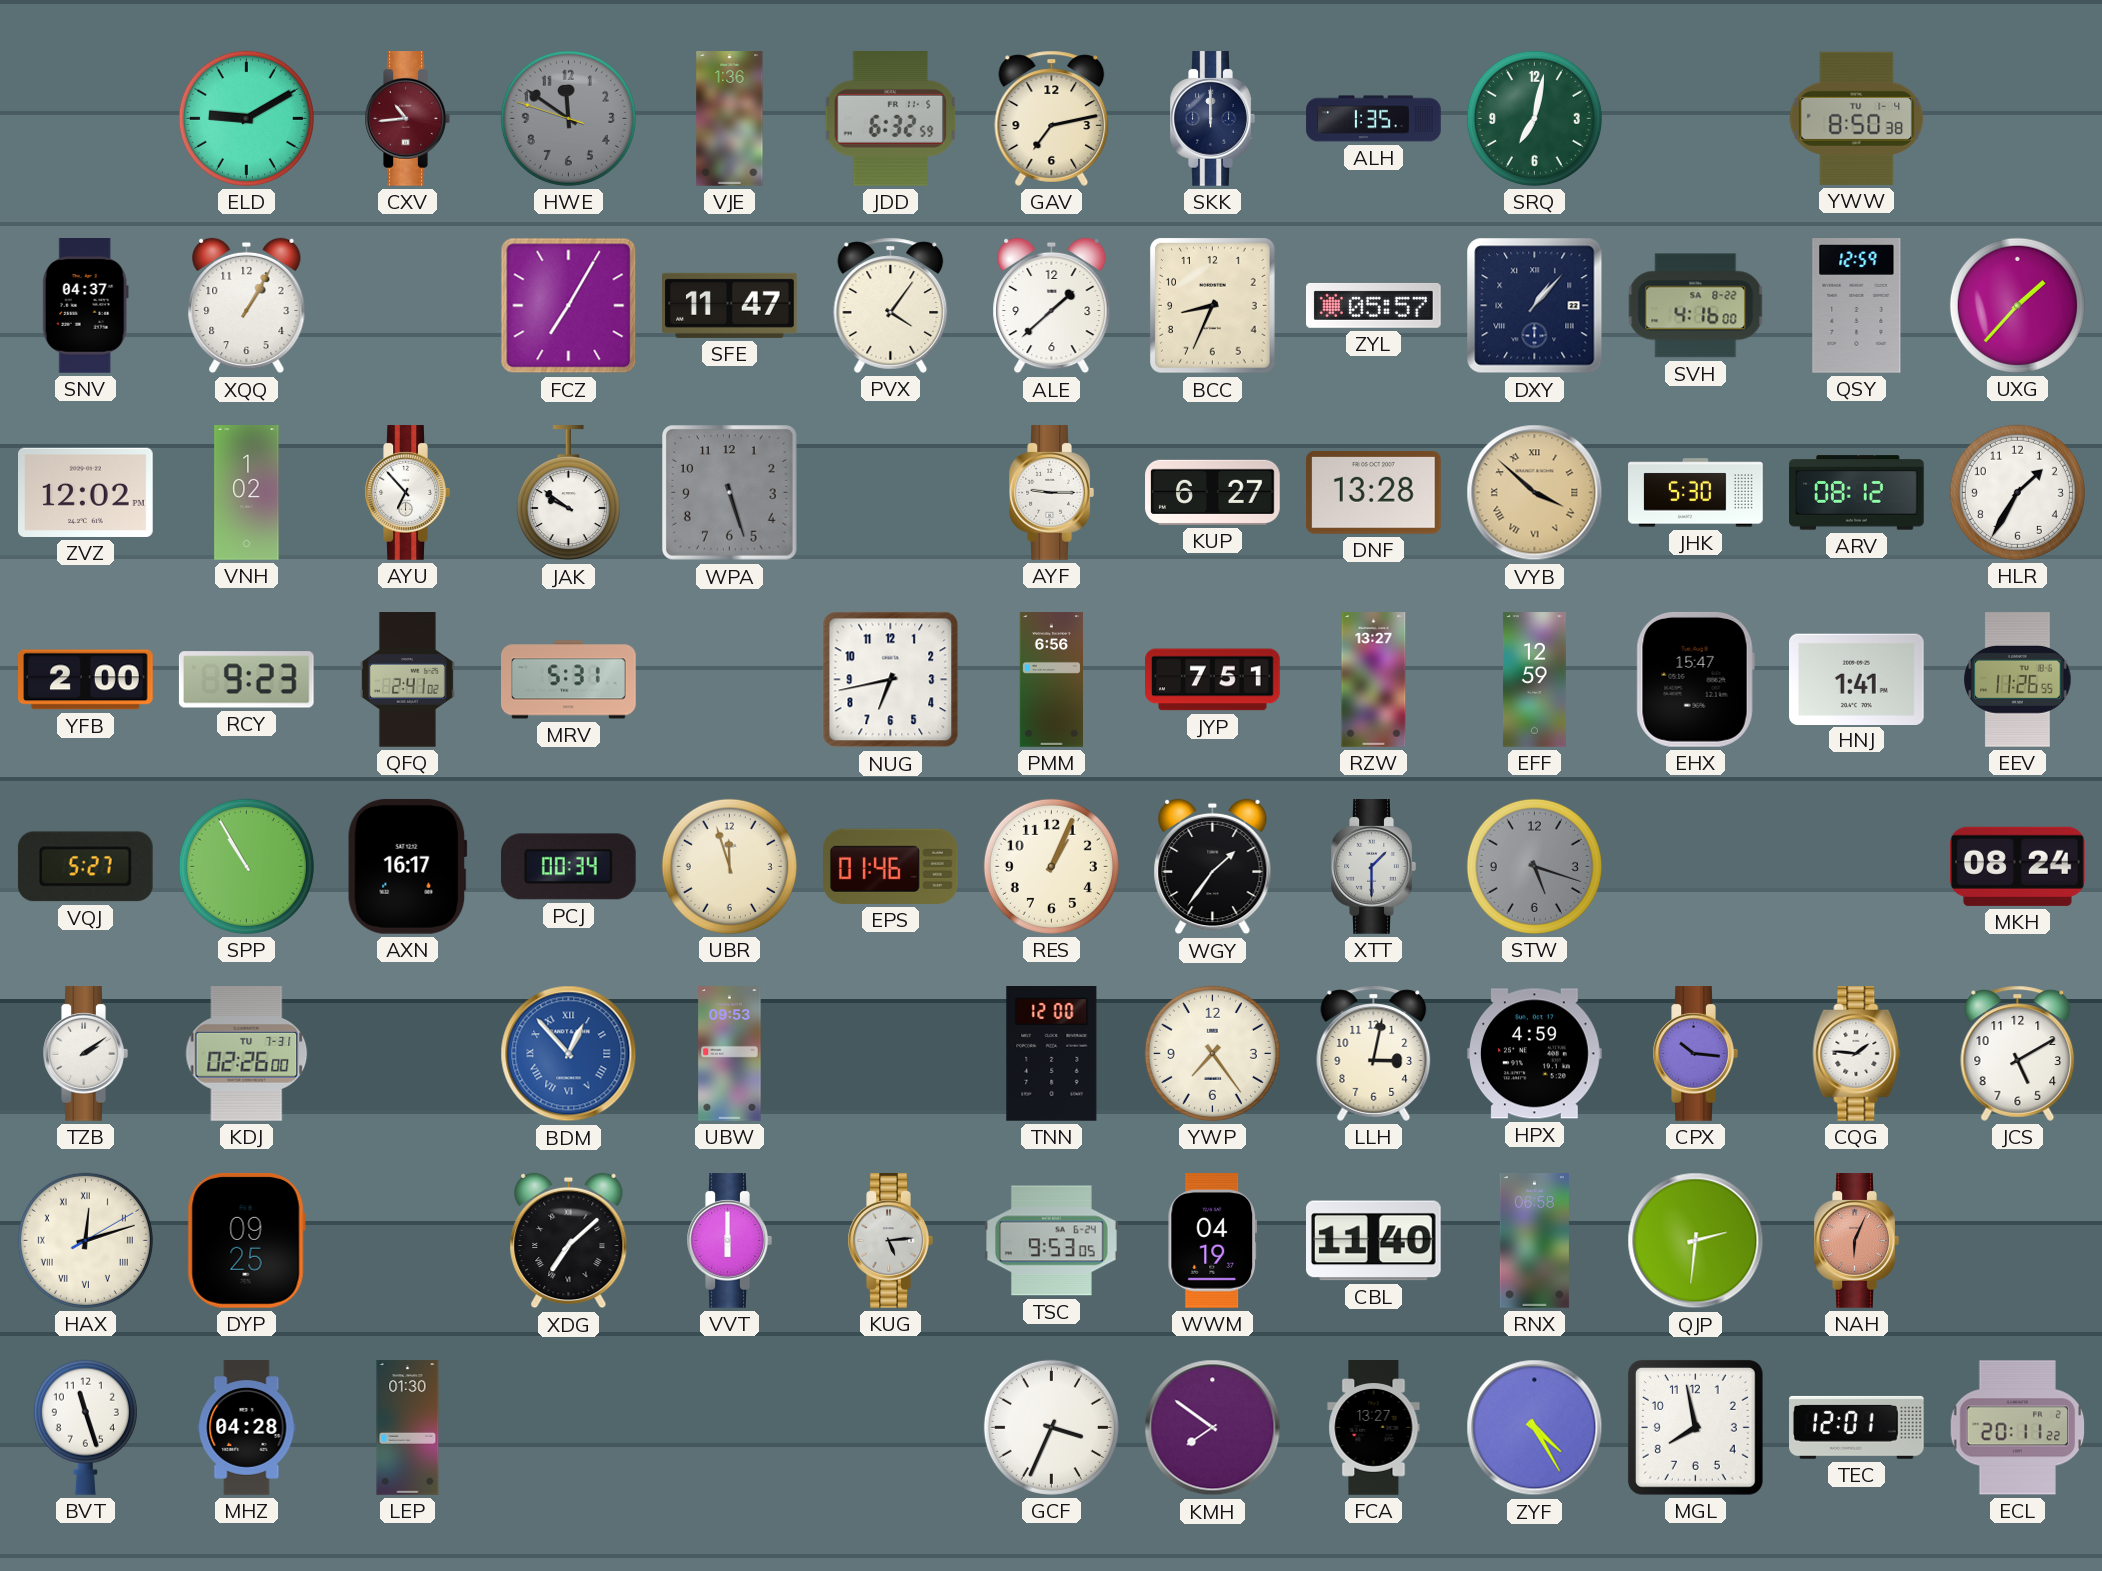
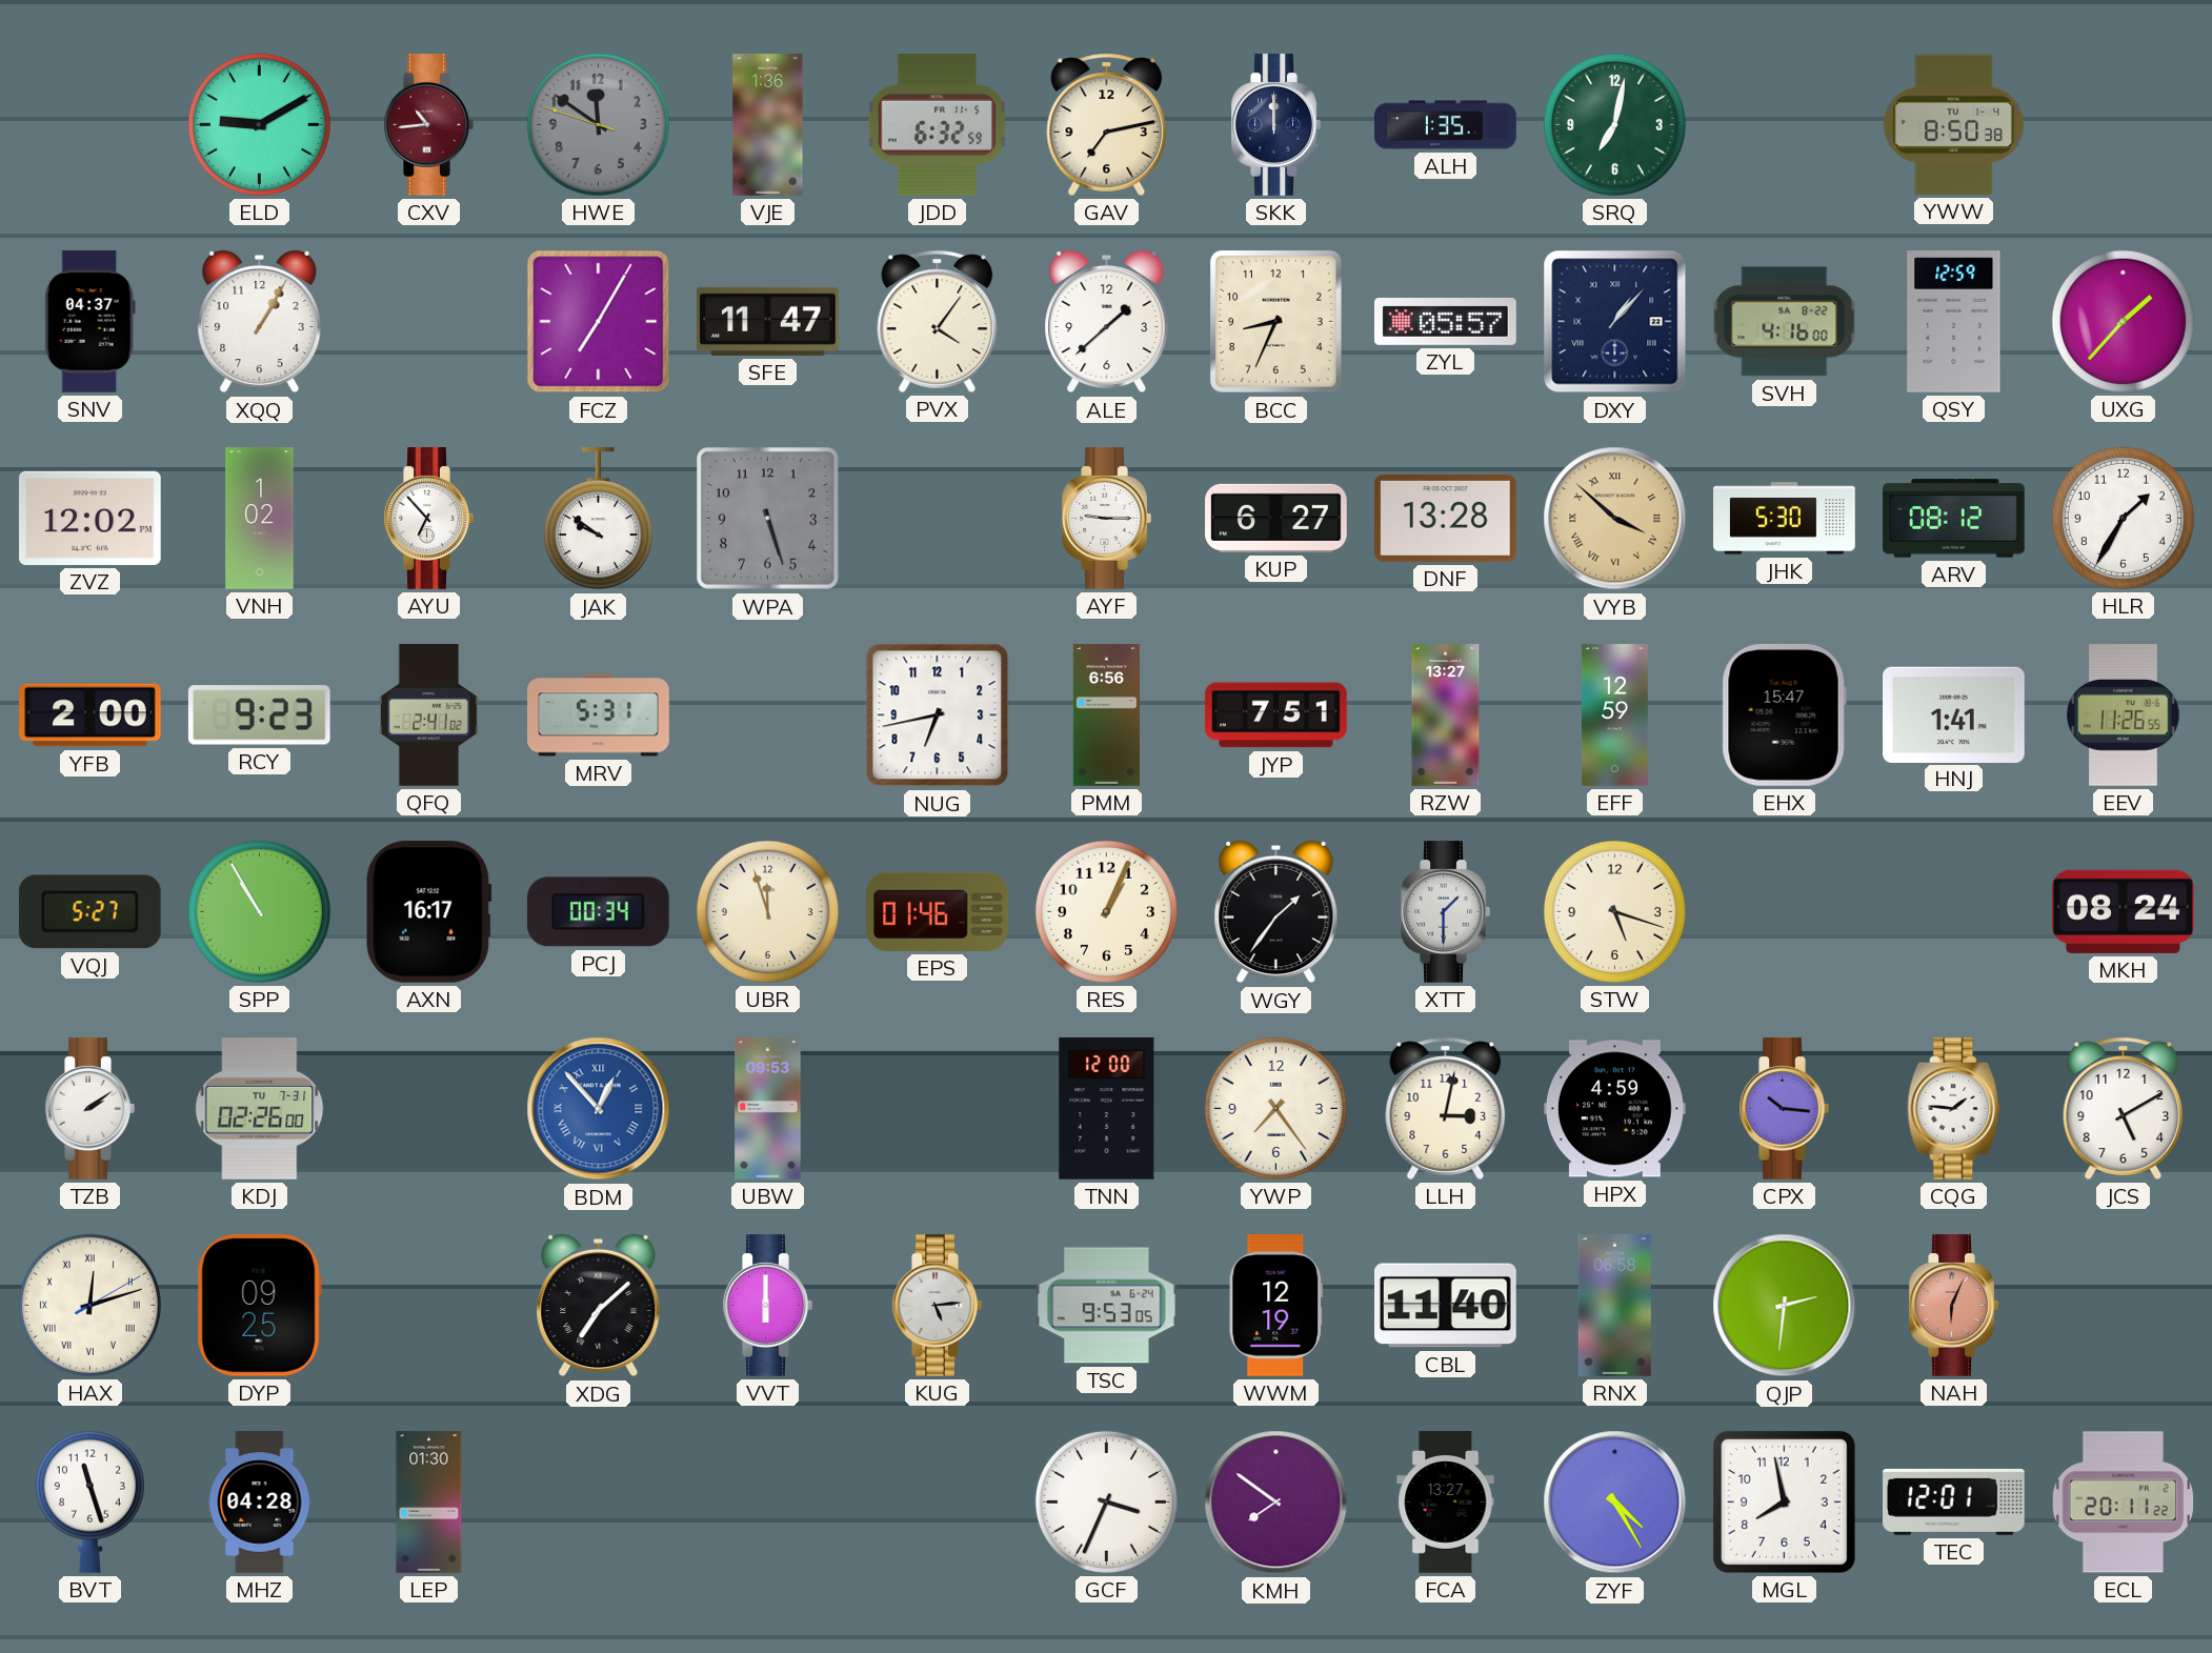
STW dial: grey -> cream (1614, 911)
WWM: 04:19 -> 12:19 (1276, 1306)
